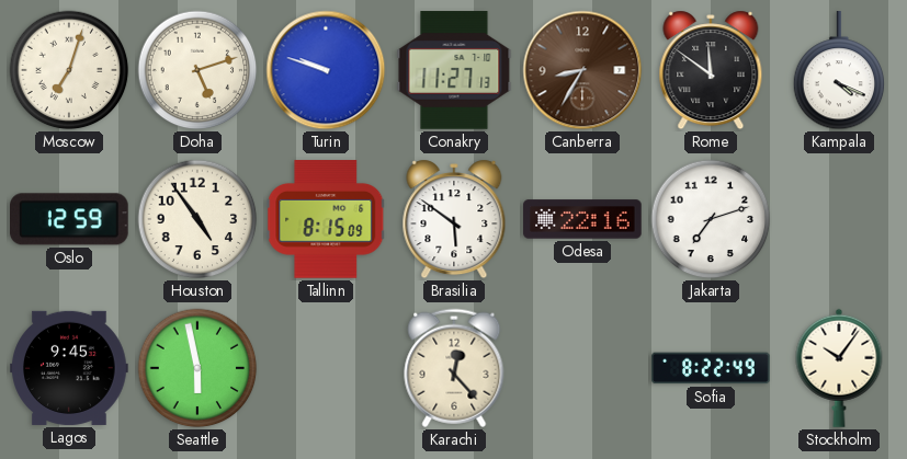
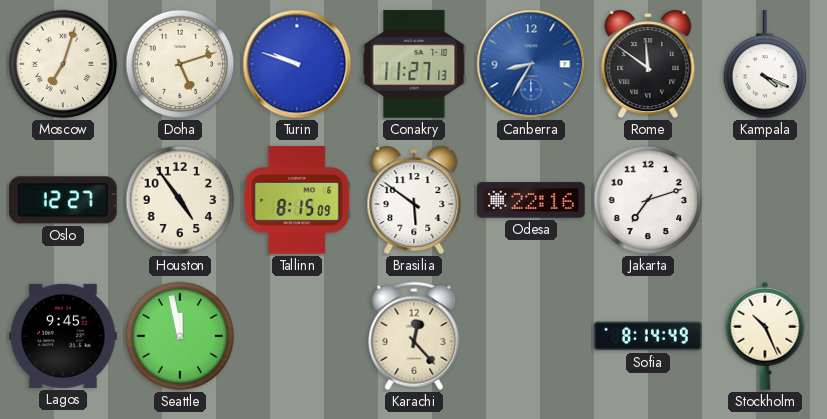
Canberra dial: brown -> blue (531, 64)
Oslo: 12:59 -> 12:27 (64, 200)
Seattle: 5:58 -> 11:58 (180, 336)
Sofia: 8:22 -> 8:14 (648, 336)
Stockholm: 10:06 -> 10:26 (765, 336)
